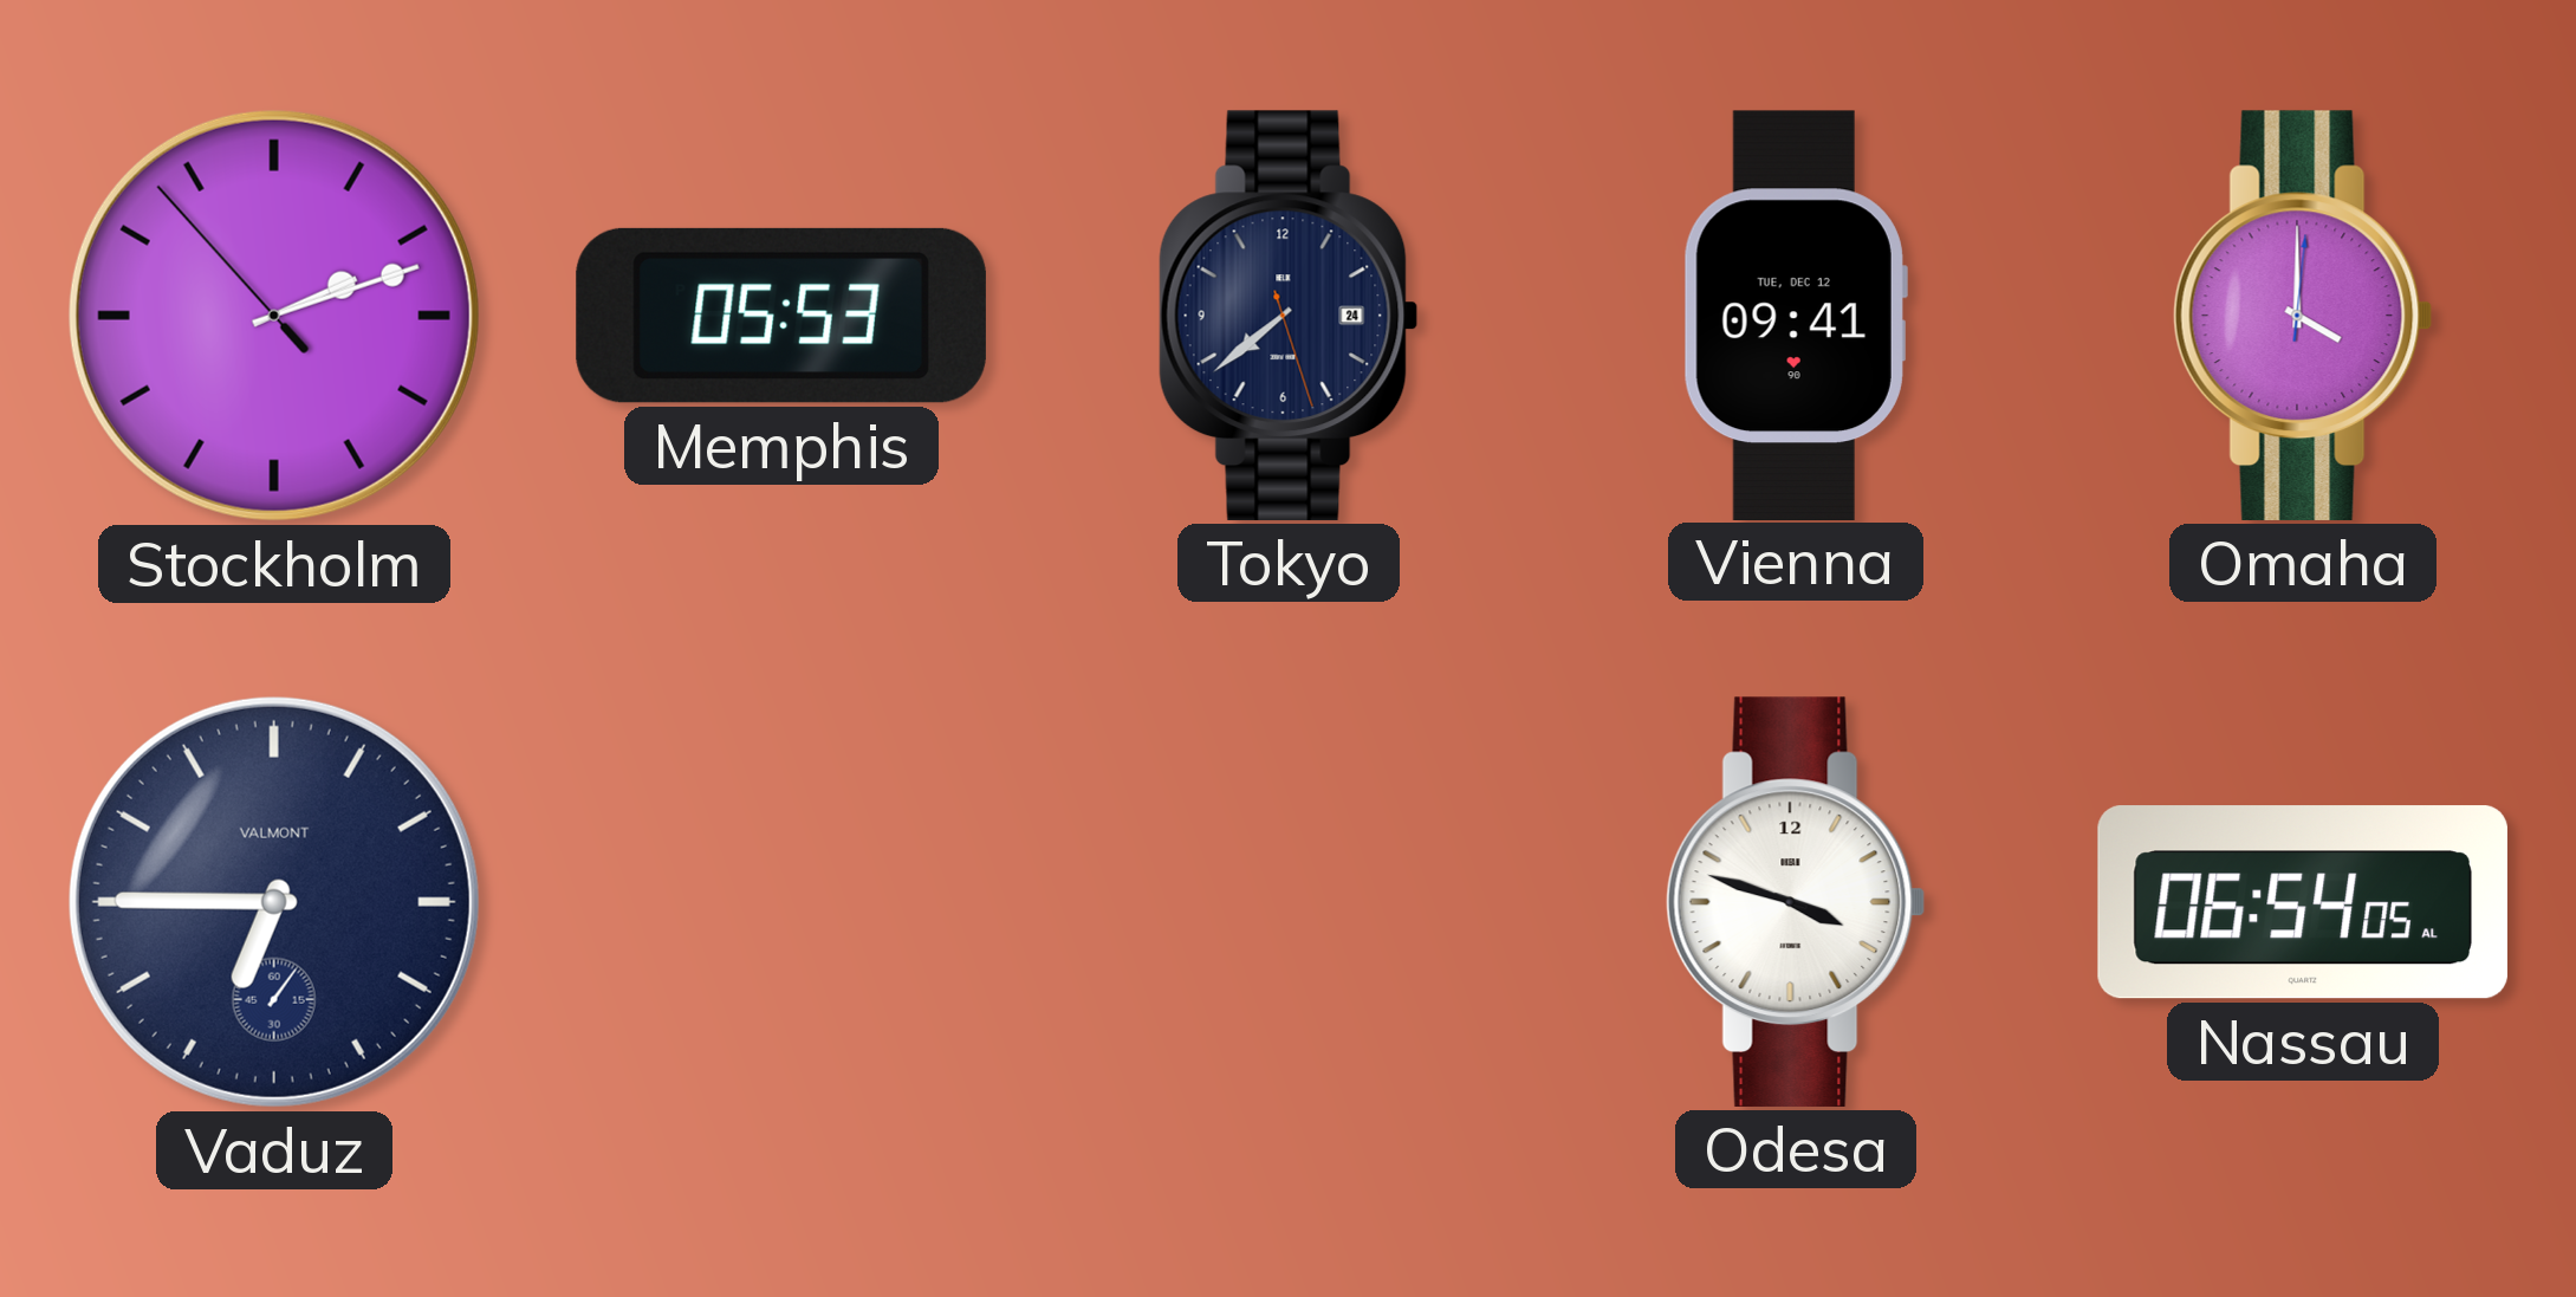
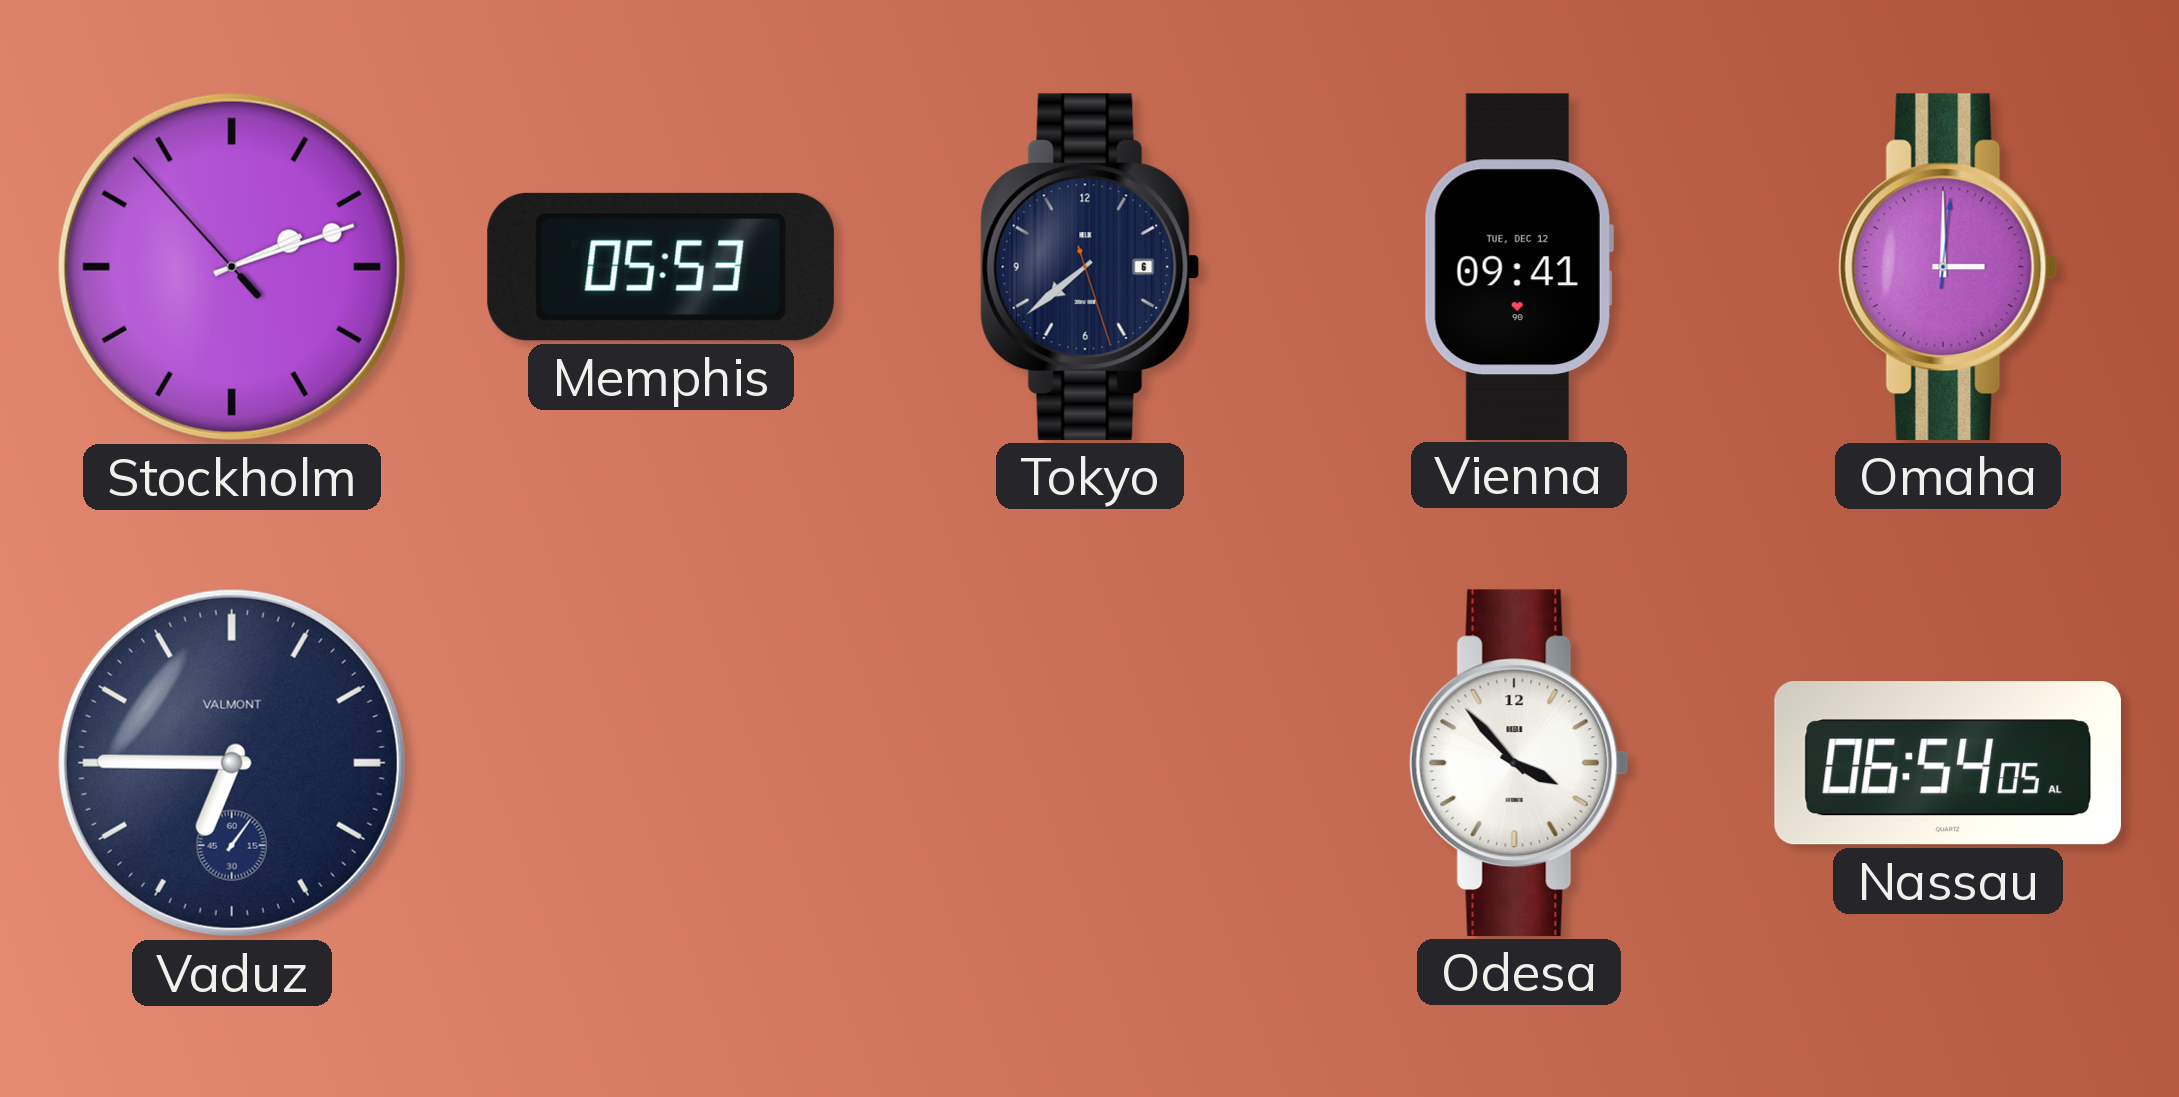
Tokyo date: 24 -> 6 (1090, 267)
Omaha: 4:00 -> 3:00 (1948, 267)
Odesa: 3:48 -> 3:53 (1519, 763)
